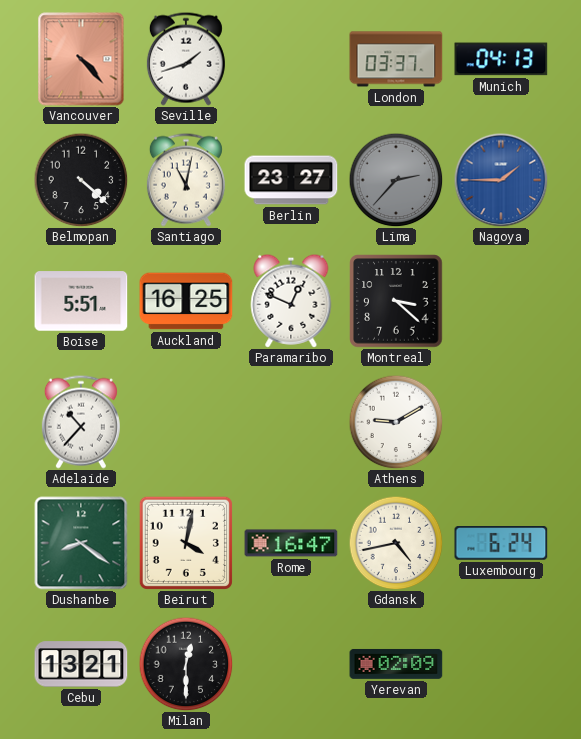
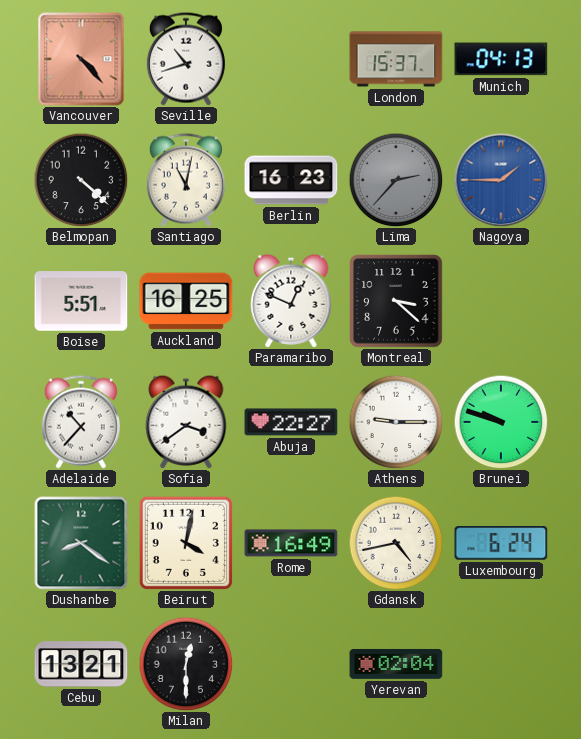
Seville: 1:42 -> 10:42 (186, 59)
London: 03:37 -> 15:37 (396, 59)
Berlin: 23:27 -> 16:23 (291, 180)
Sofia: none -> 3:39 (186, 422)
Abuja: none -> 22:27 (291, 422)
Athens: 9:10 -> 9:15 (396, 422)
Brunei: none -> 9:48 (501, 422)
Rome: 16:47 -> 16:49 (291, 543)
Yerevan: 02:09 -> 02:04 (396, 664)
